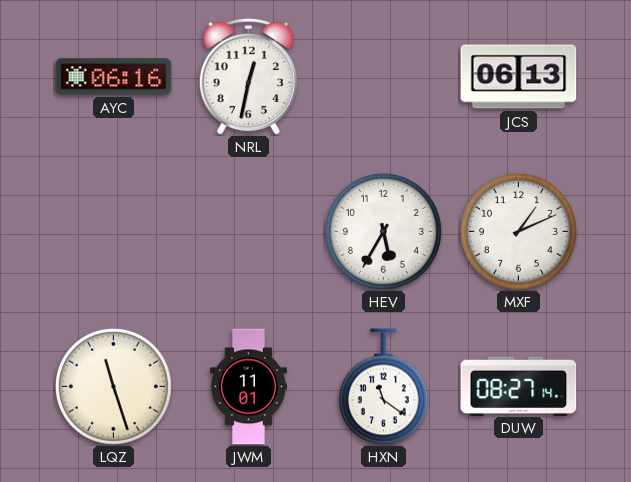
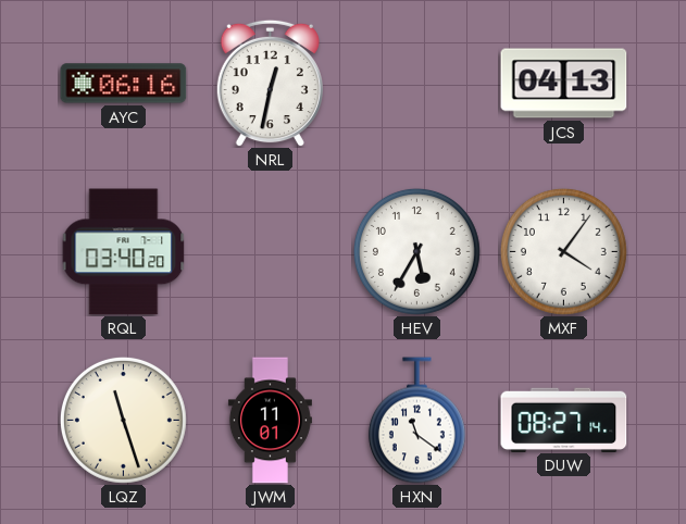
JCS: 06:13 -> 04:13 (564, 84)
RQL: none -> 03:40 (124, 252)
MXF: 1:11 -> 4:06 (563, 251)
